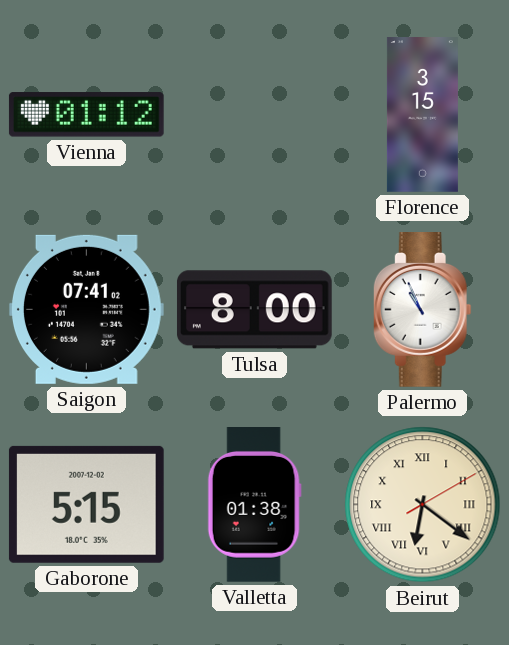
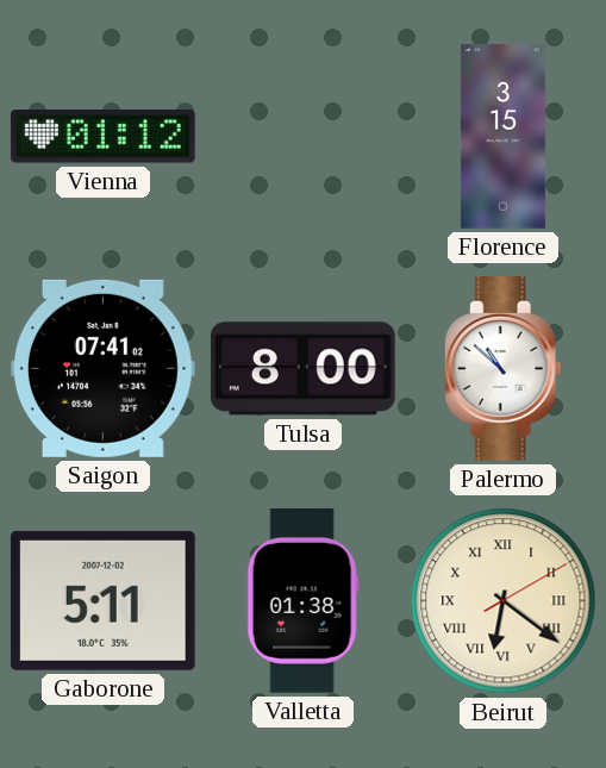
Palermo: 10:56 -> 10:52 (502, 369)
Gaborone: 5:15 -> 5:11 (102, 600)
